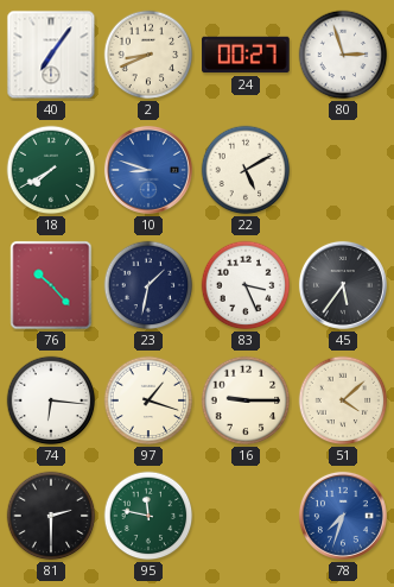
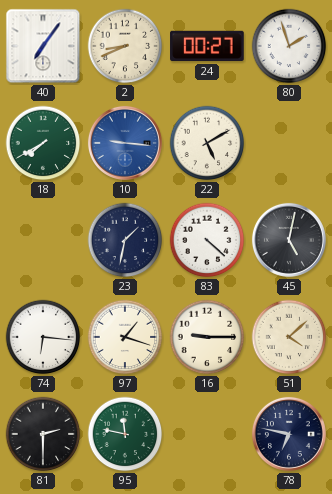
80: 2:57 -> 1:57 (289, 46)
10: 8:48 -> 9:16 (125, 143)
76: 10:23 -> none (51, 285)
83: 3:26 -> 4:22 (207, 240)
45: 5:36 -> 5:02 (289, 240)
78: 7:33 -> 6:47 (289, 434)
78 dial: blue -> navy (289, 434)
